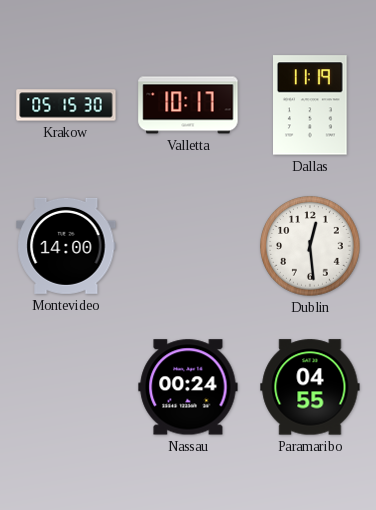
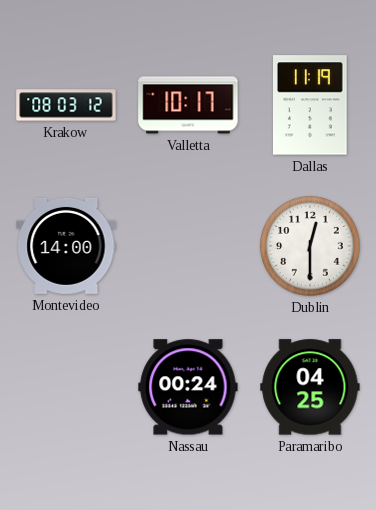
Krakow: 05:15 -> 08:03 (66, 105)
Dublin: 12:29 -> 12:30 (310, 246)
Paramaribo: 04:55 -> 04:25 (310, 387)
